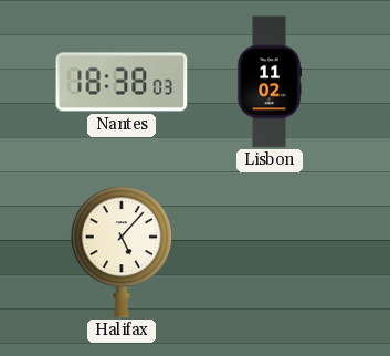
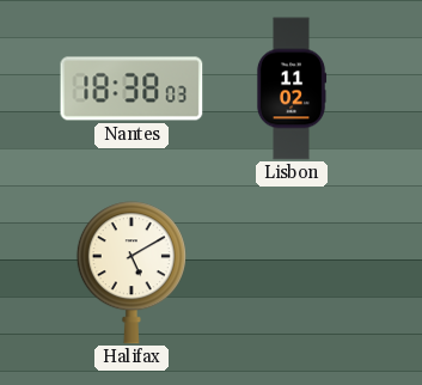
Halifax: 5:07 -> 5:10 (132, 273)
